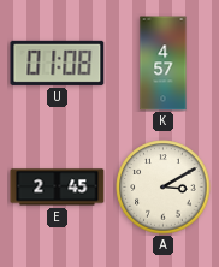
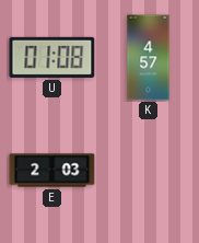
E: 2:45 -> 2:03 (52, 171)
A: 3:10 -> none (164, 188)
